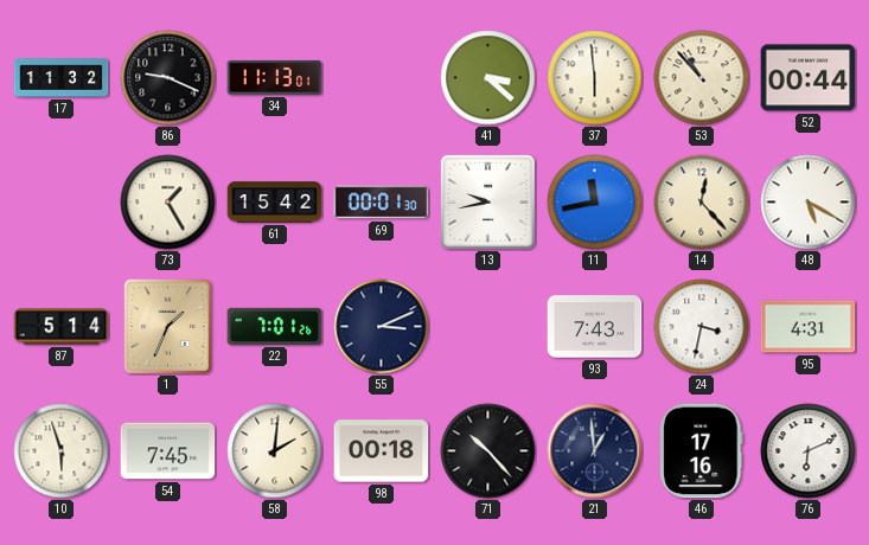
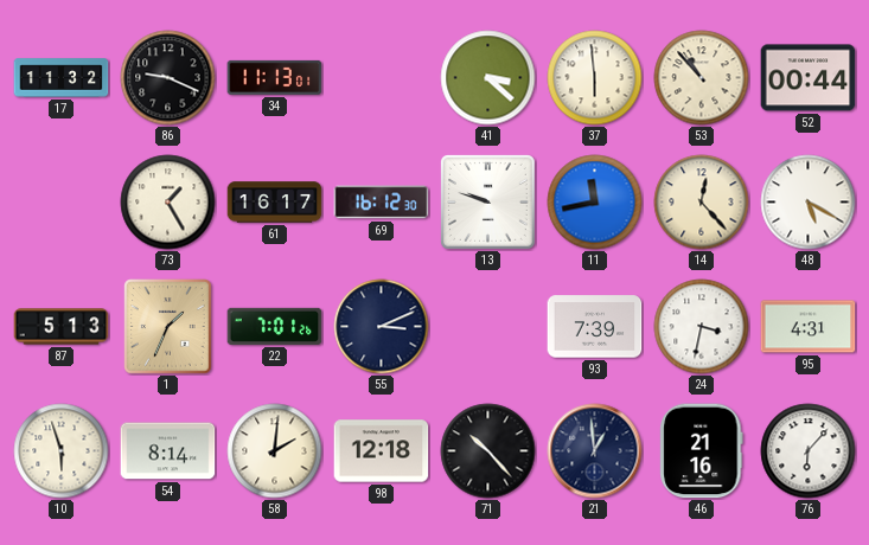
61: 15:42 -> 16:17 (275, 203)
69: 00:01 -> 16:12 (382, 203)
13: 9:43 -> 9:48 (488, 203)
87: 5:14 -> 5:13 (62, 327)
93: 7:43 -> 7:39 (595, 327)
54: 7:45 -> 8:14 (168, 451)
98: 00:18 -> 12:18 (382, 451)
46: 17:16 -> 21:16 (702, 451)
76: 6:11 -> 6:07 (809, 451)
